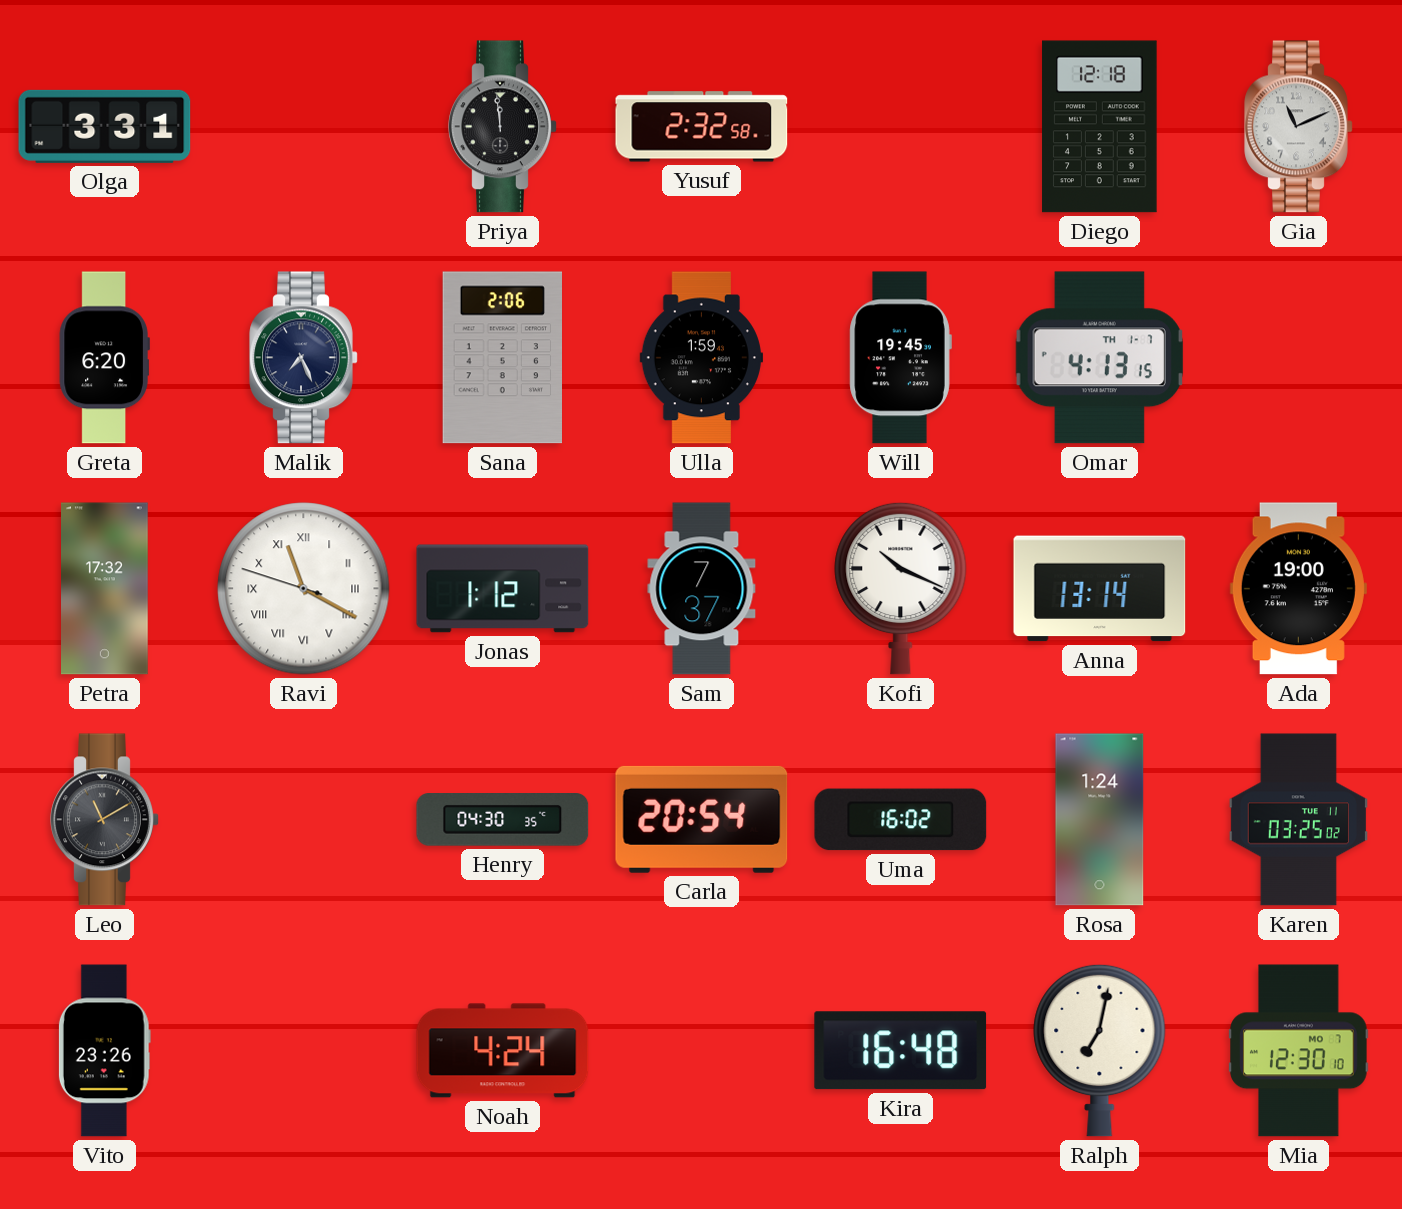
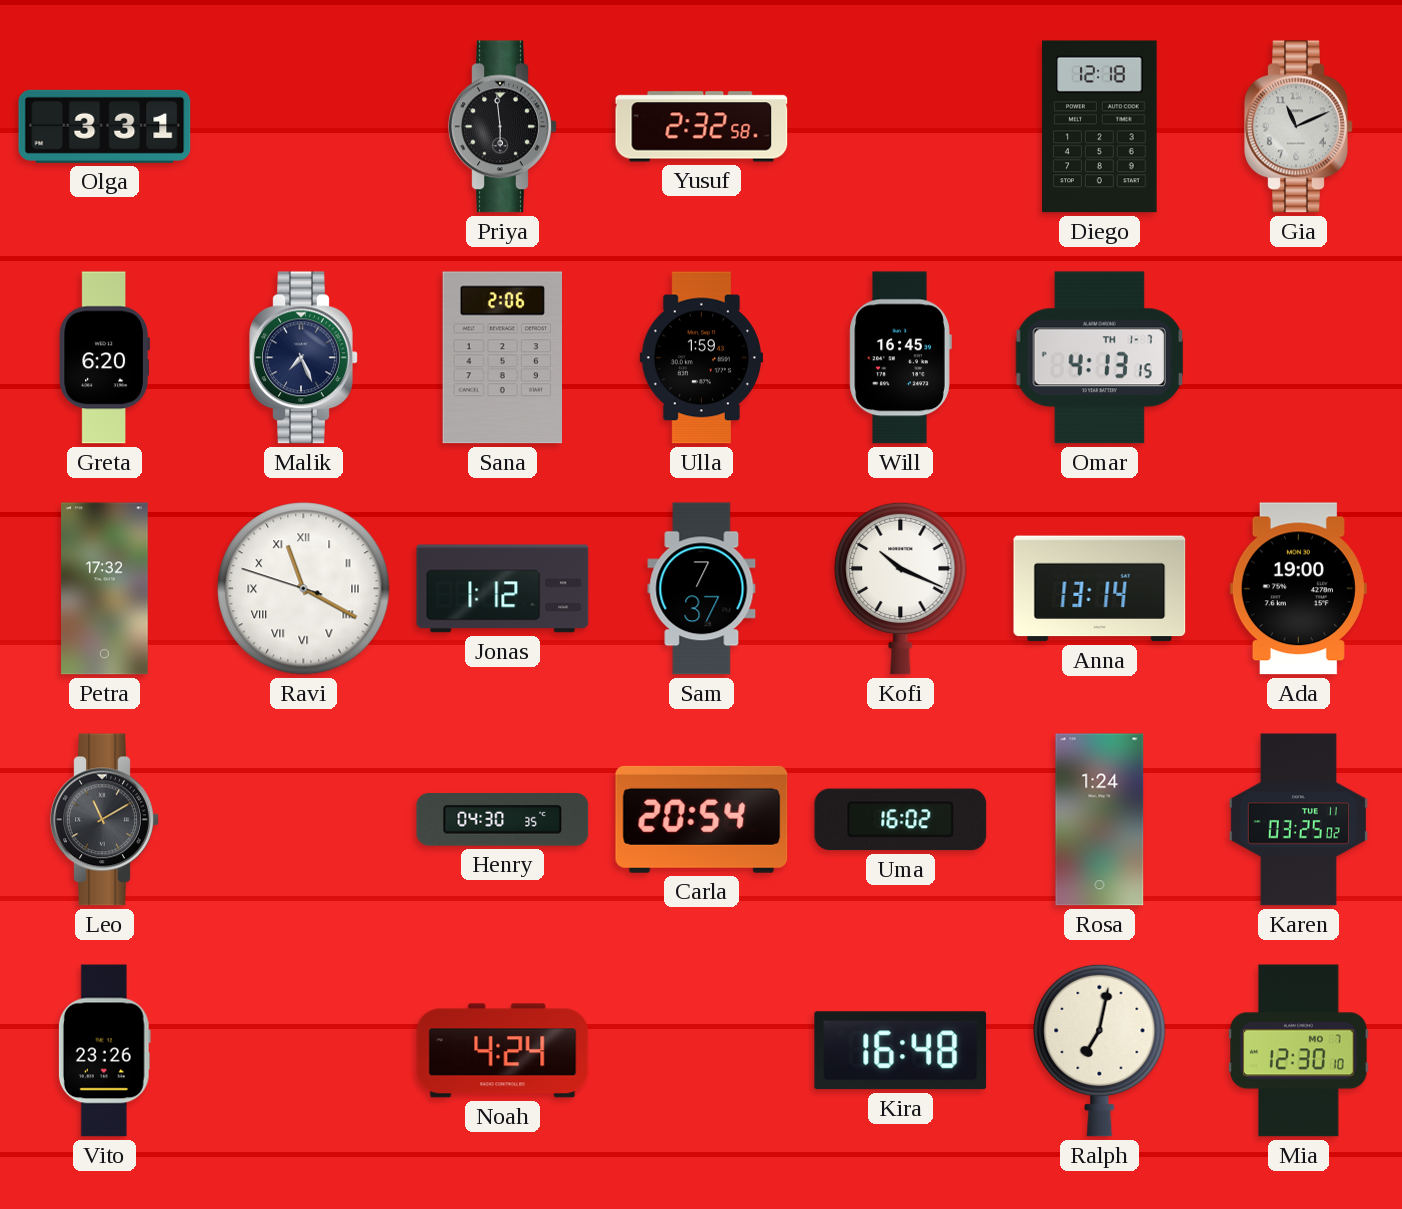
Priya: 11:59 -> 5:59 (503, 127)
Will: 19:45 -> 16:45 (900, 358)
